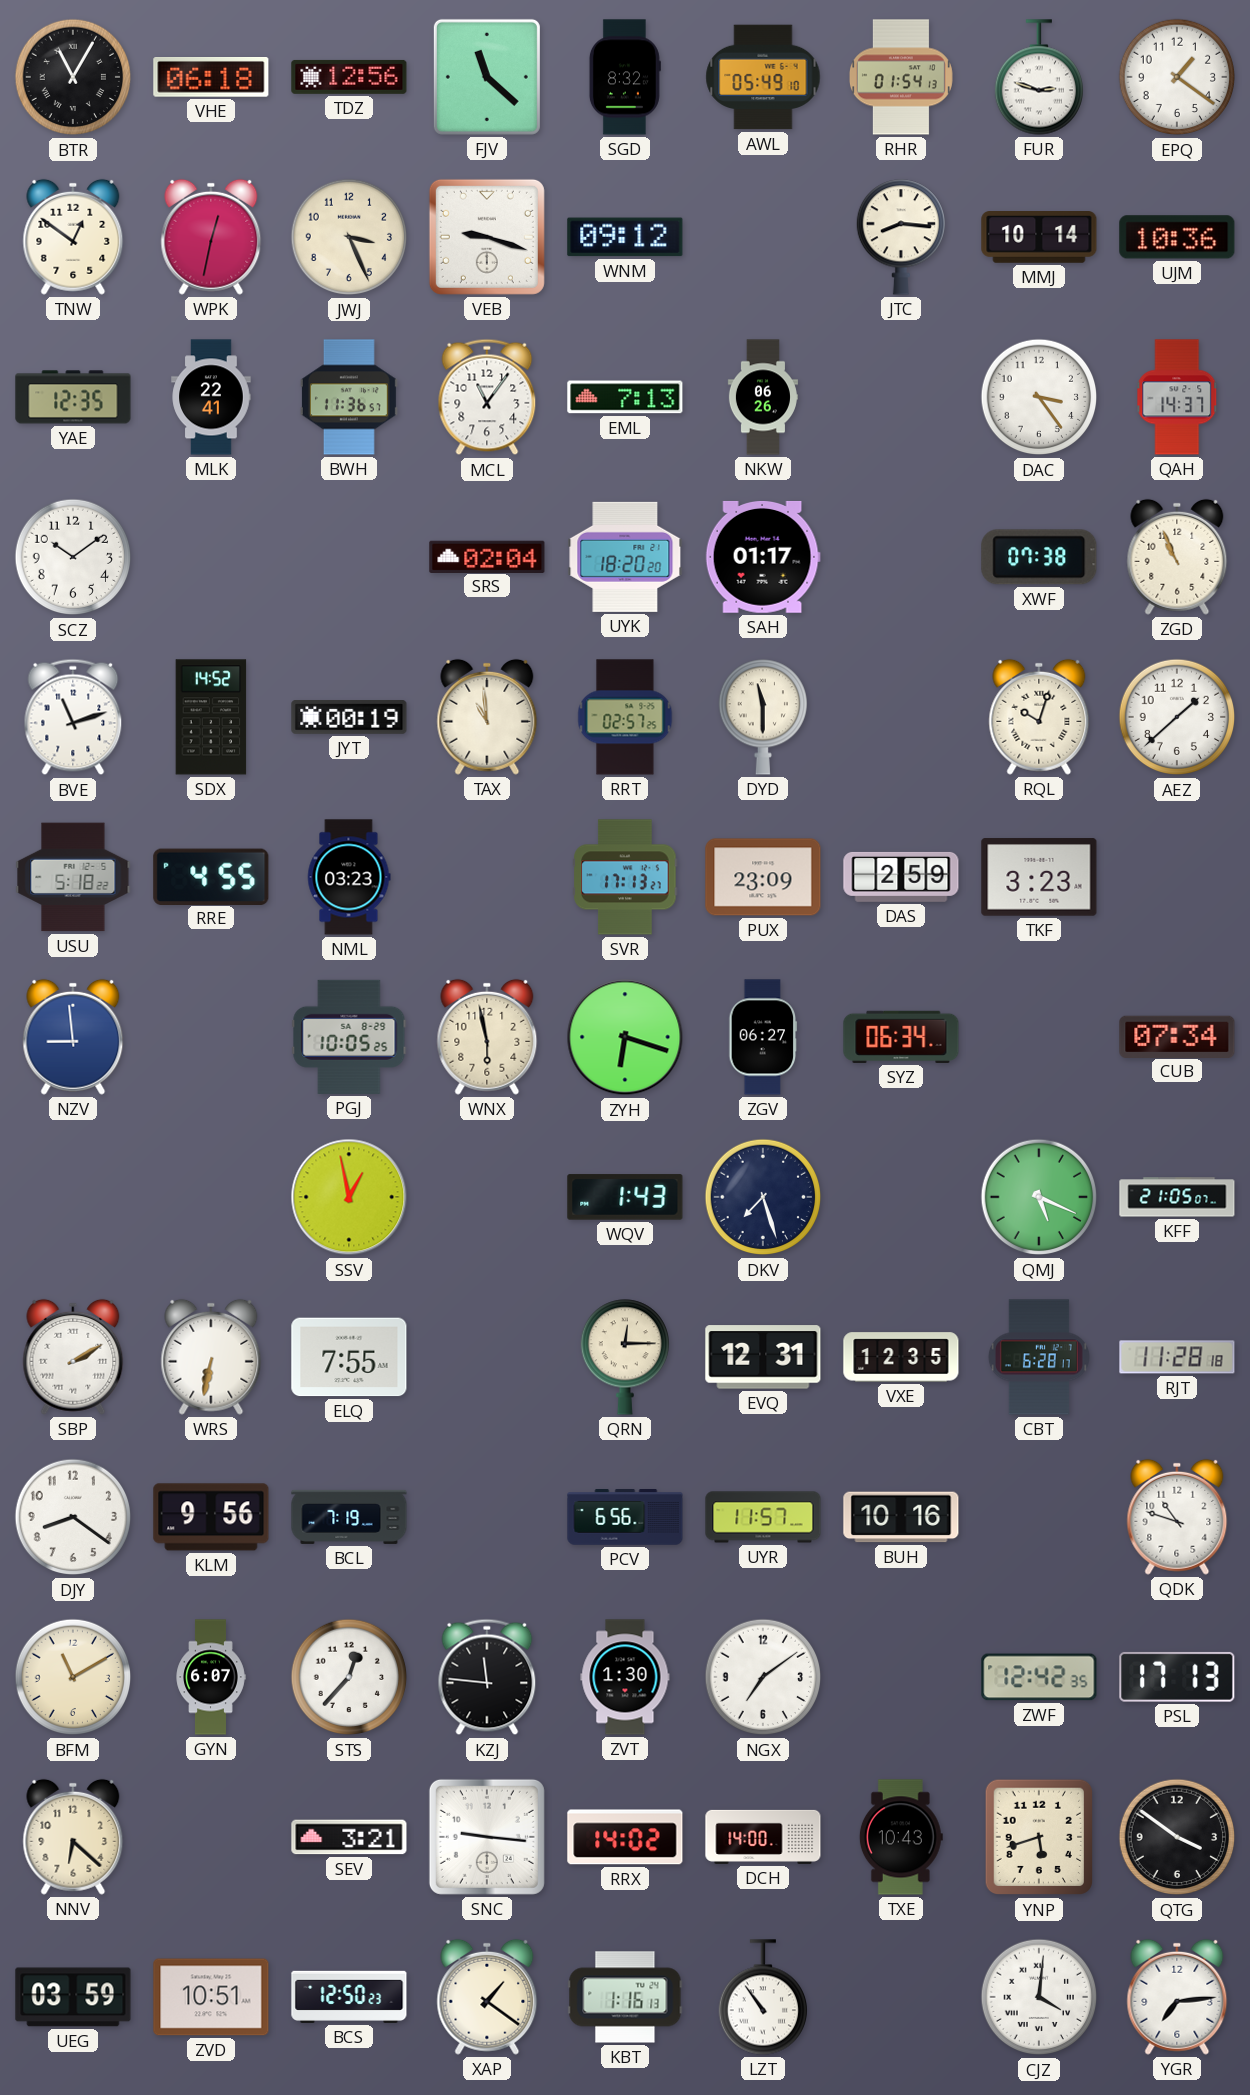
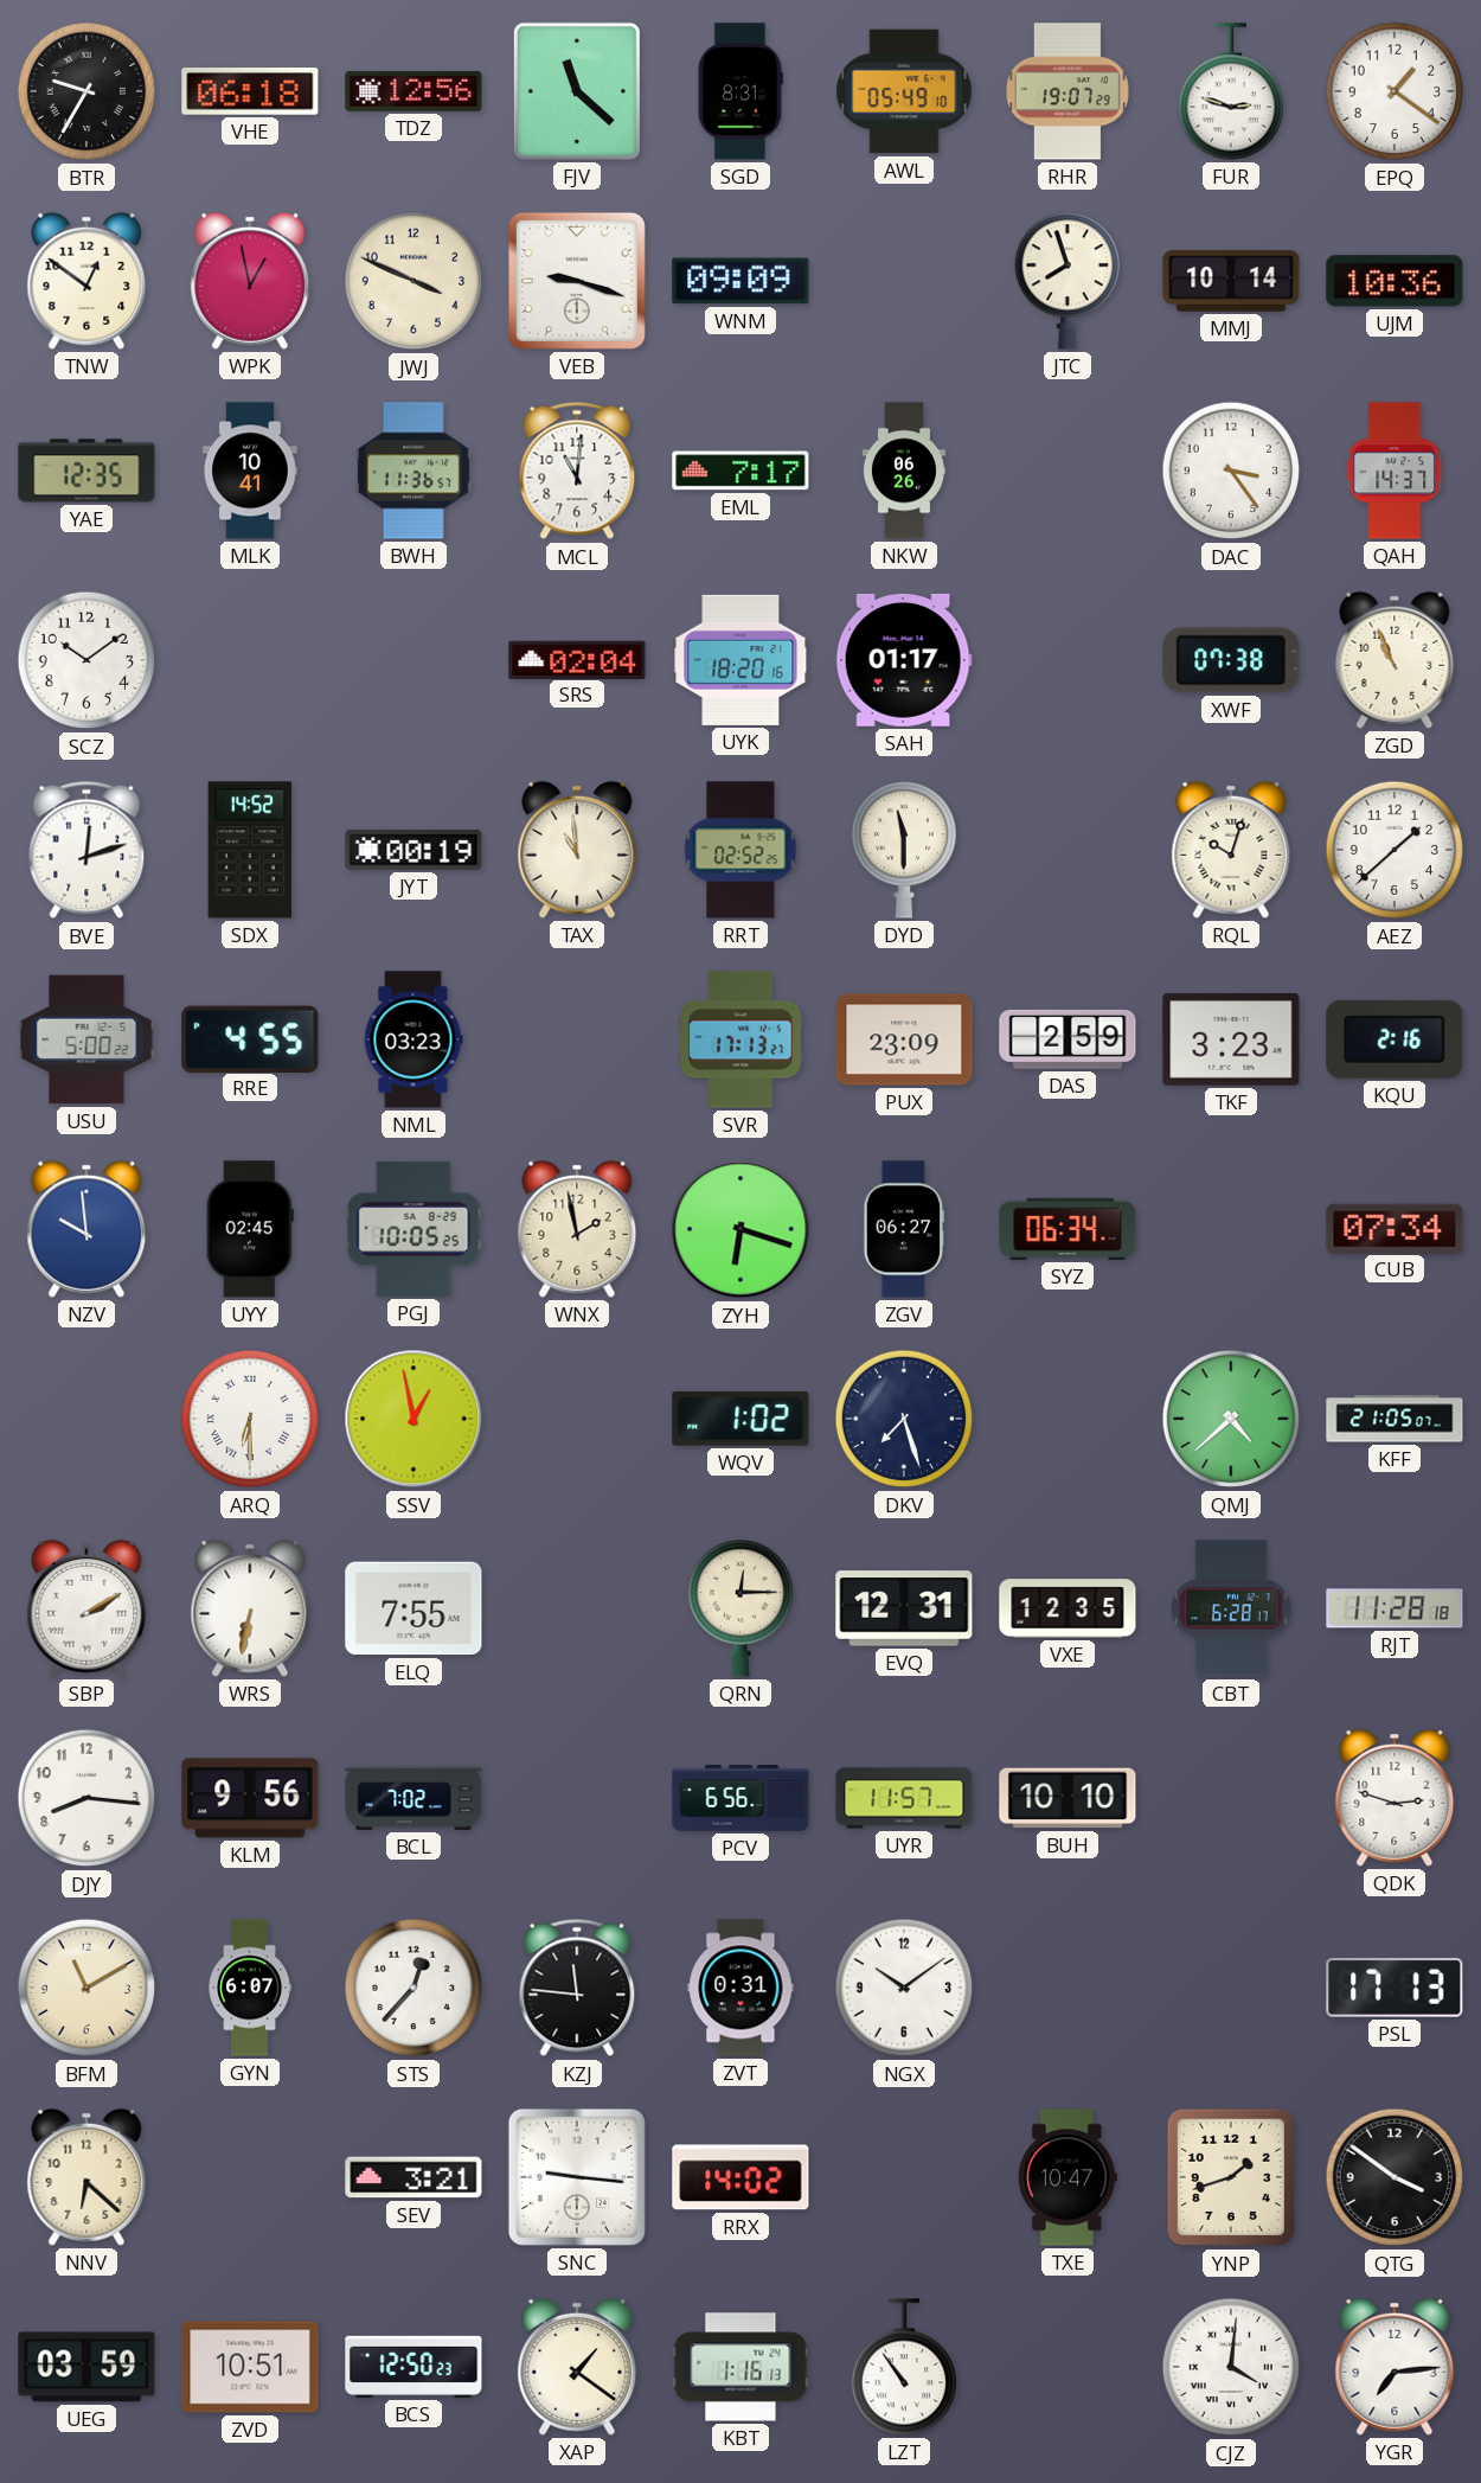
BTR: 11:05 -> 9:35 (86, 91)
SGD: 8:32 -> 8:31 (740, 91)
RHR: 01:54 -> 19:07 (1068, 91)
WPK: 12:32 -> 12:58 (250, 281)
JWJ: 3:26 -> 3:49 (413, 281)
WNM: 09:12 -> 09:09 (740, 281)
JTC: 8:16 -> 7:57 (1066, 281)
MLK: 22:41 -> 10:41 (250, 471)
MCL: 11:06 -> 11:01 (577, 471)
EML: 7:13 -> 7:17 (740, 471)
UYK: 18:20:20 -> 18:20:16 (740, 660)
BVE: 11:12 -> 12:12 (86, 850)
RRT: 02:57 -> 02:52 (740, 850)
USU: 5:18 -> 5:00 (86, 1039)
KQU: none -> 2:16 (1395, 1039)
NZV: 8:59 -> 9:59 (86, 1229)
UYY: none -> 02:45 (250, 1229)
WNX: 5:58 -> 1:58 (577, 1229)
ARQ: none -> 6:30 (250, 1419)
WQV: 1:43 -> 1:02 (740, 1419)
QMJ: 5:19 -> 4:38 (1231, 1419)
DJY: 8:21 -> 8:16 (86, 1798)
BCL: 7:19 -> 7:02 (413, 1798)
BUH: 10:16 -> 10:10 (1068, 1798)
QDK: 10:48 -> 2:48 (1395, 1798)
ZVT: 1:30 -> 0:31 (740, 1988)
NGX: 7:09 -> 10:09 (904, 1988)
ZWF: 12:42 -> none (1039, 1677)
DCH: 14:00 -> none (763, 1837)
TXE: 10:43 -> 10:47 (1068, 2177)
YNP: 5:42 -> 1:42 (1230, 2177)
